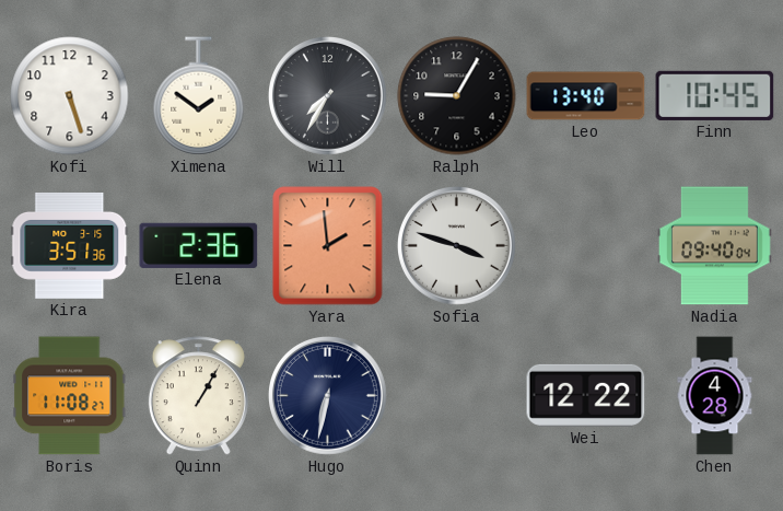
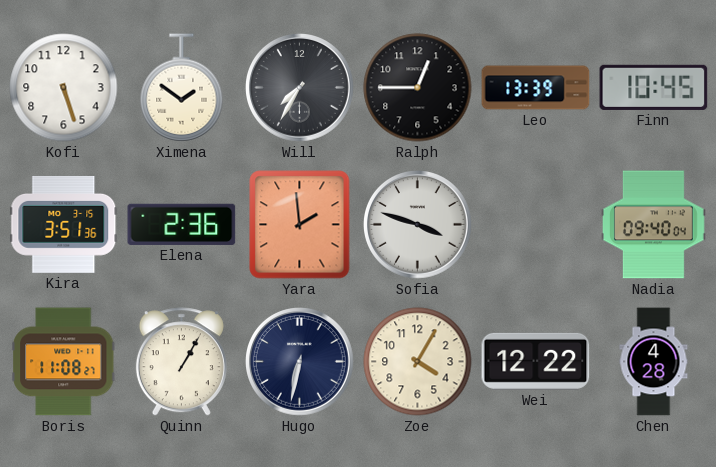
Ralph: 9:05 -> 12:45 (418, 88)
Leo: 13:40 -> 13:39 (536, 88)
Zoe: none -> 4:05 (418, 362)
